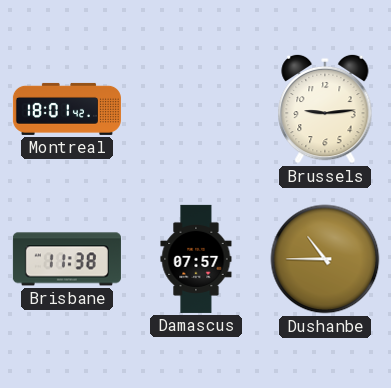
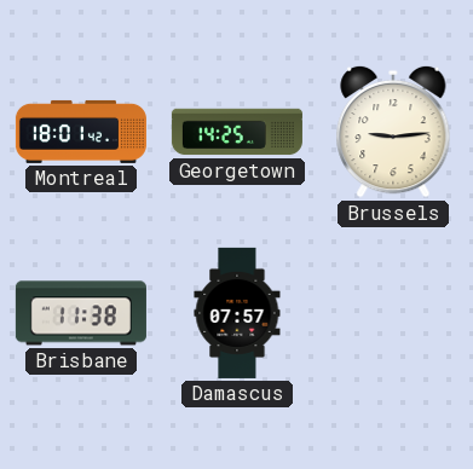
Georgetown: none -> 14:25 (237, 132)
Dushanbe: 10:45 -> none (325, 259)
